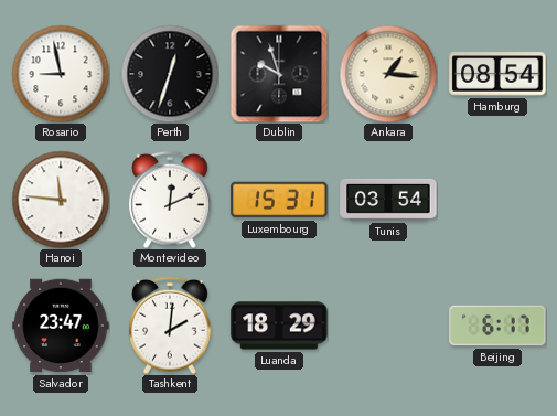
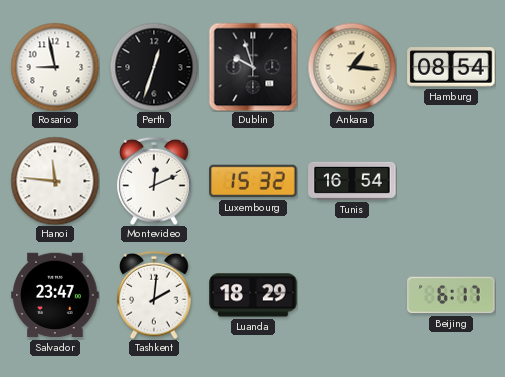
Luxembourg: 15:31 -> 15:32 (253, 181)
Tunis: 03:54 -> 16:54 (352, 181)
